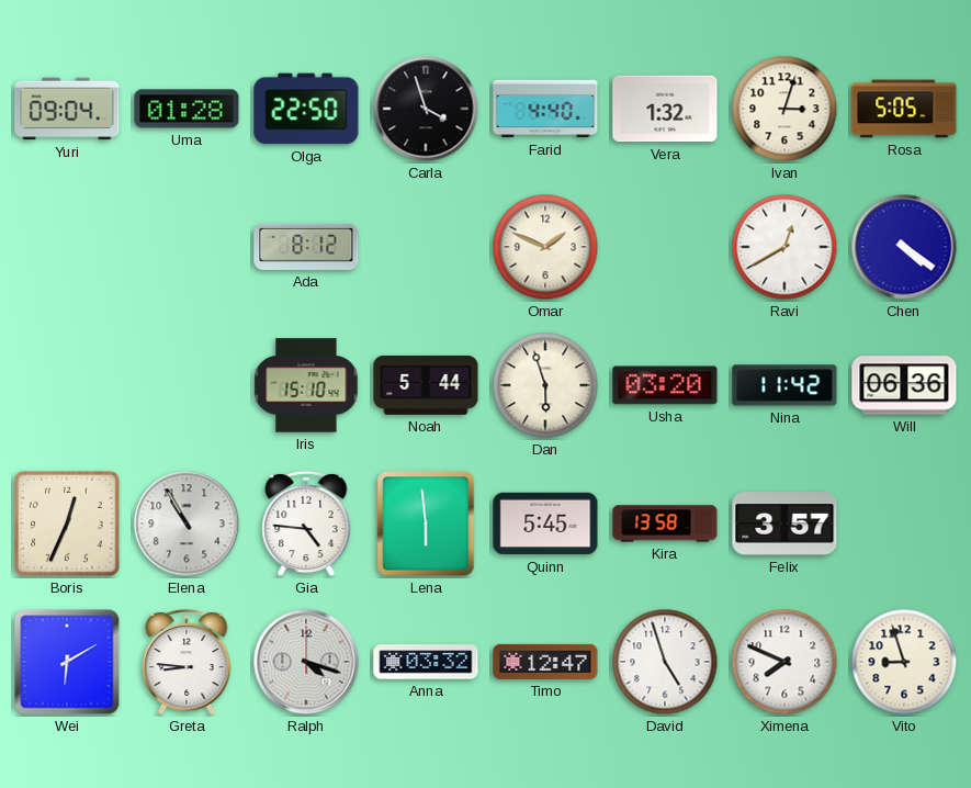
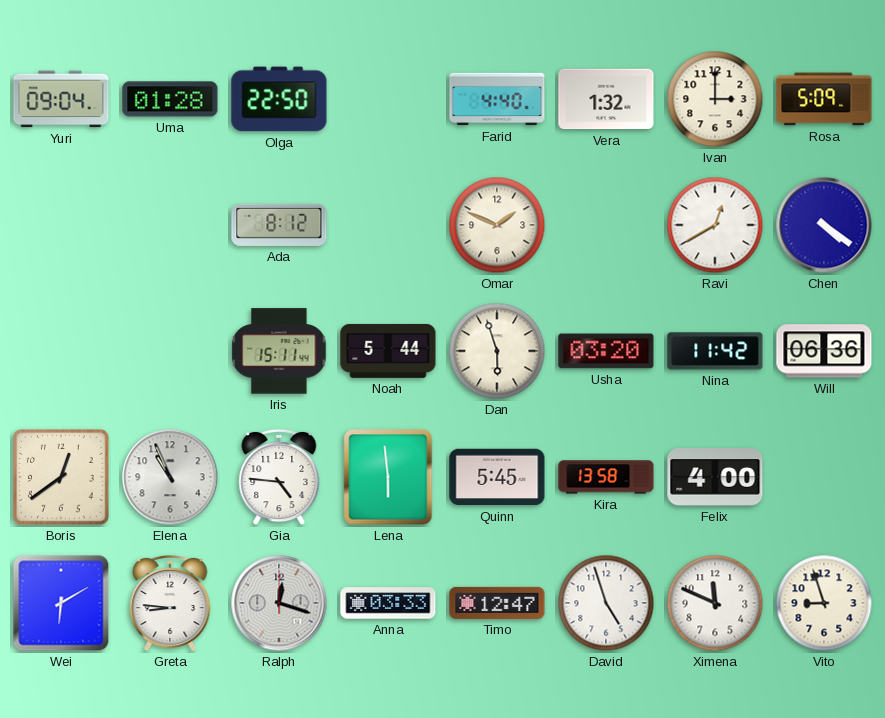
Carla: 3:57 -> none (426, 109)
Ivan: 3:03 -> 3:00 (715, 99)
Rosa: 5:05 -> 5:09 (824, 99)
Iris: 15:10 -> 15:11 (279, 351)
Boris: 12:34 -> 12:39 (61, 477)
Elena: 10:55 -> 10:56 (170, 477)
Felix: 3:57 -> 4:00 (715, 477)
Ralph: 4:18 -> 12:18 (279, 603)
Anna: 03:32 -> 03:33 (388, 603)
Ximena: 7:49 -> 11:49 (715, 603)
